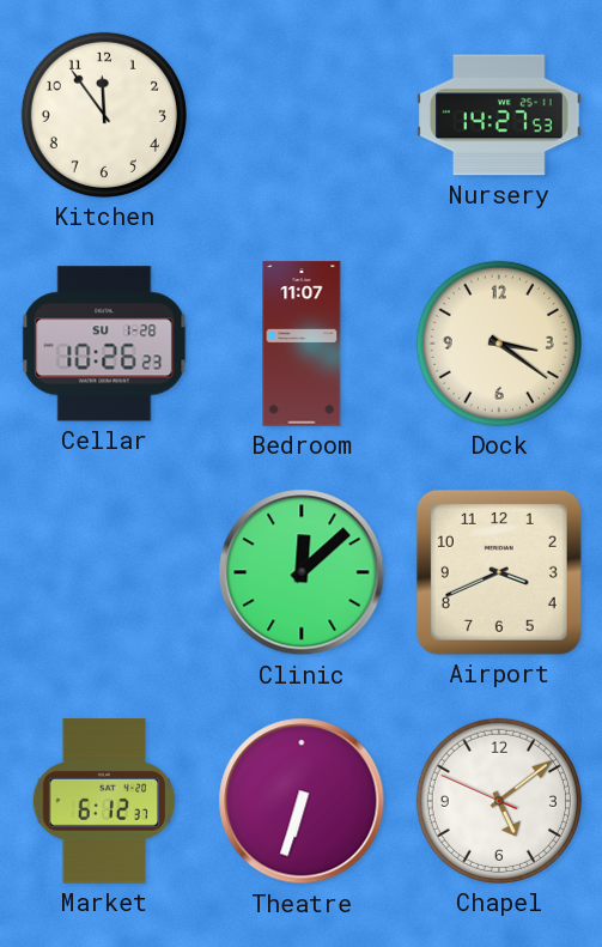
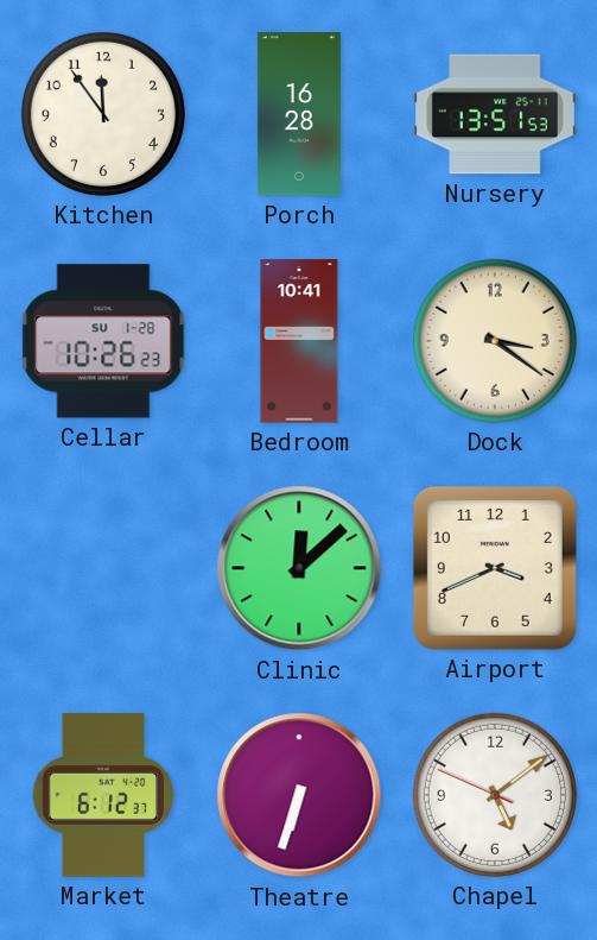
Porch: none -> 16:28 (299, 114)
Nursery: 14:27 -> 13:51 (495, 114)
Bedroom: 11:07 -> 10:41 (299, 341)
